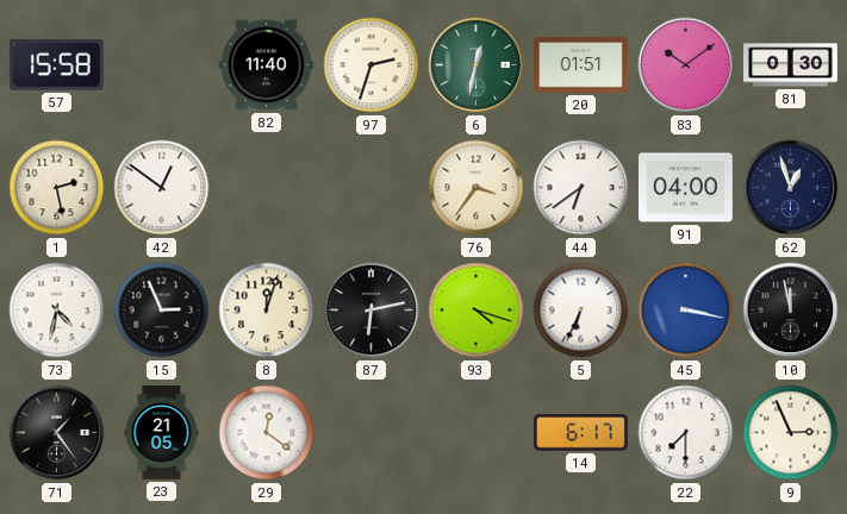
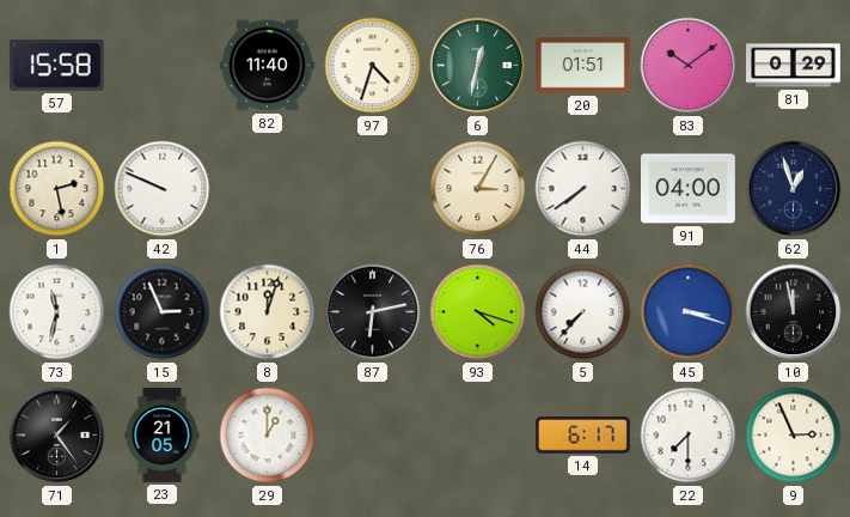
97: 2:33 -> 4:33 (373, 66)
81: 0:30 -> 0:29 (794, 66)
42: 12:51 -> 9:49 (163, 189)
76: 3:36 -> 3:05 (478, 189)
44: 6:39 -> 7:39 (583, 189)
73: 4:32 -> 11:32 (57, 312)
5: 6:34 -> 7:37 (583, 312)
45: 3:17 -> 3:18 (689, 312)
29: 12:21 -> 1:00 (268, 436)
